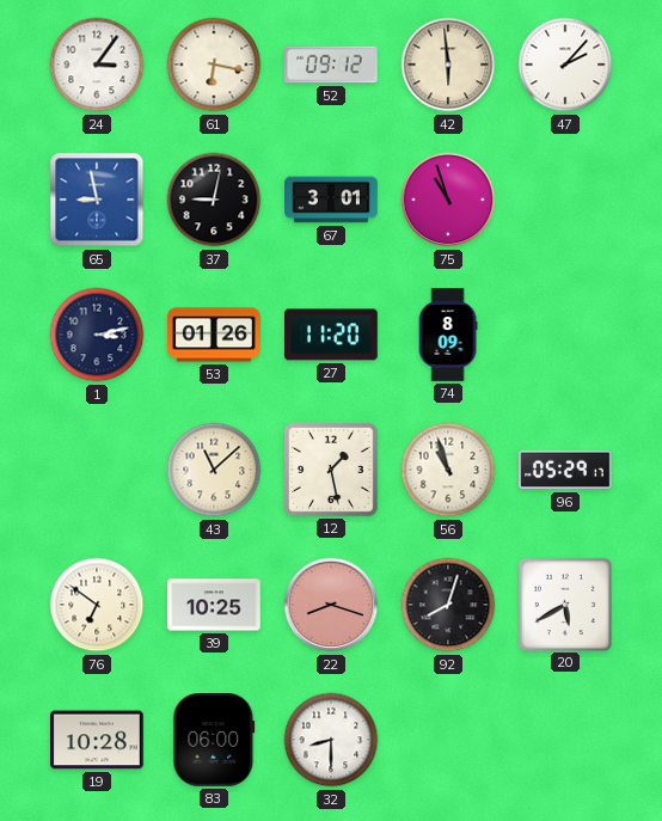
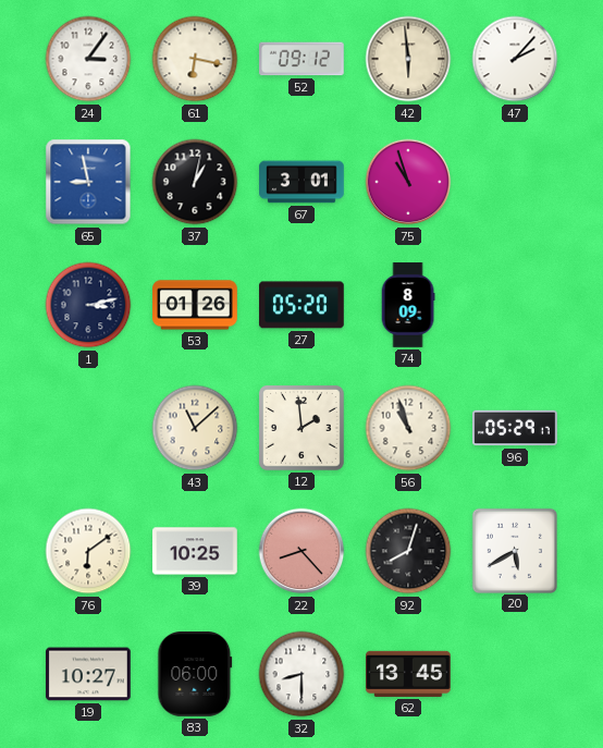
37: 9:02 -> 1:02 (195, 182)
27: 11:20 -> 05:20 (303, 305)
12: 1:28 -> 1:59 (303, 429)
76: 6:51 -> 6:09 (88, 551)
22: 8:18 -> 8:23 (301, 551)
19: 10:28 -> 10:27 (89, 674)
62: none -> 13:45 (409, 674)
